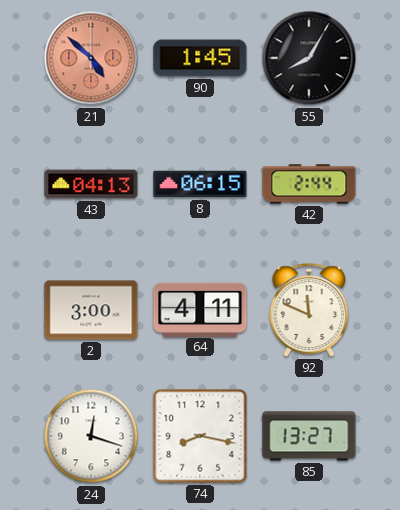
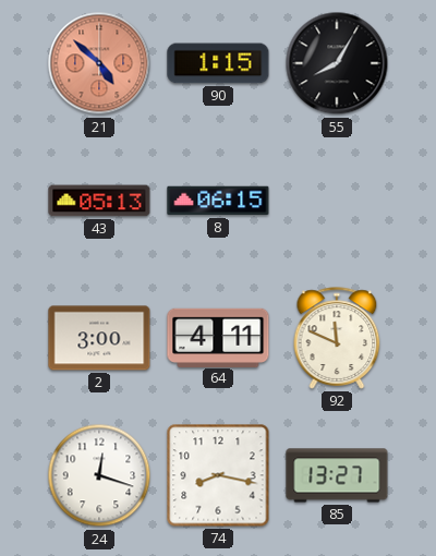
90: 1:45 -> 1:15 (218, 63)
43: 04:13 -> 05:13 (99, 201)
42: 2:44 -> none (309, 184)
